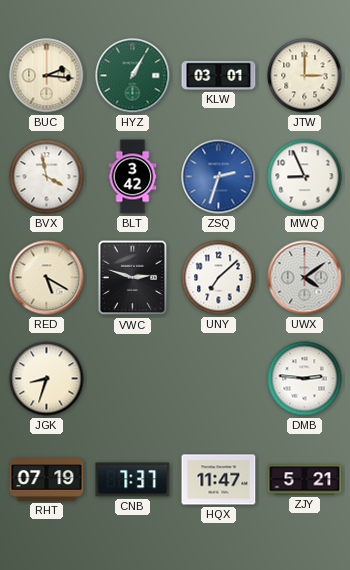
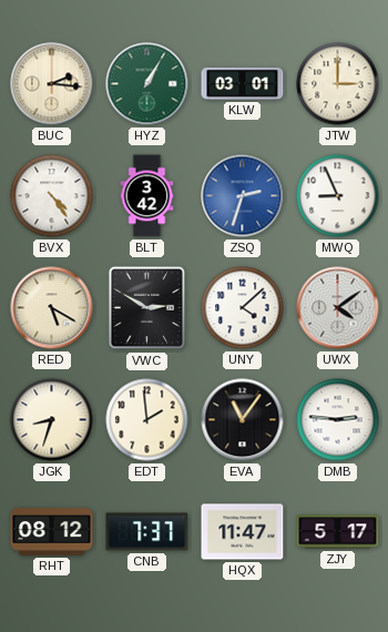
BVX: 3:58 -> 4:24 (52, 196)
VWC: 2:48 -> 2:50 (147, 308)
UNY: 7:08 -> 4:08 (243, 308)
EDT: none -> 1:59 (147, 420)
EVA: none -> 11:06 (243, 420)
RHT: 07:19 -> 08:12 (52, 532)
ZJY: 5:21 -> 5:17 (338, 532)
